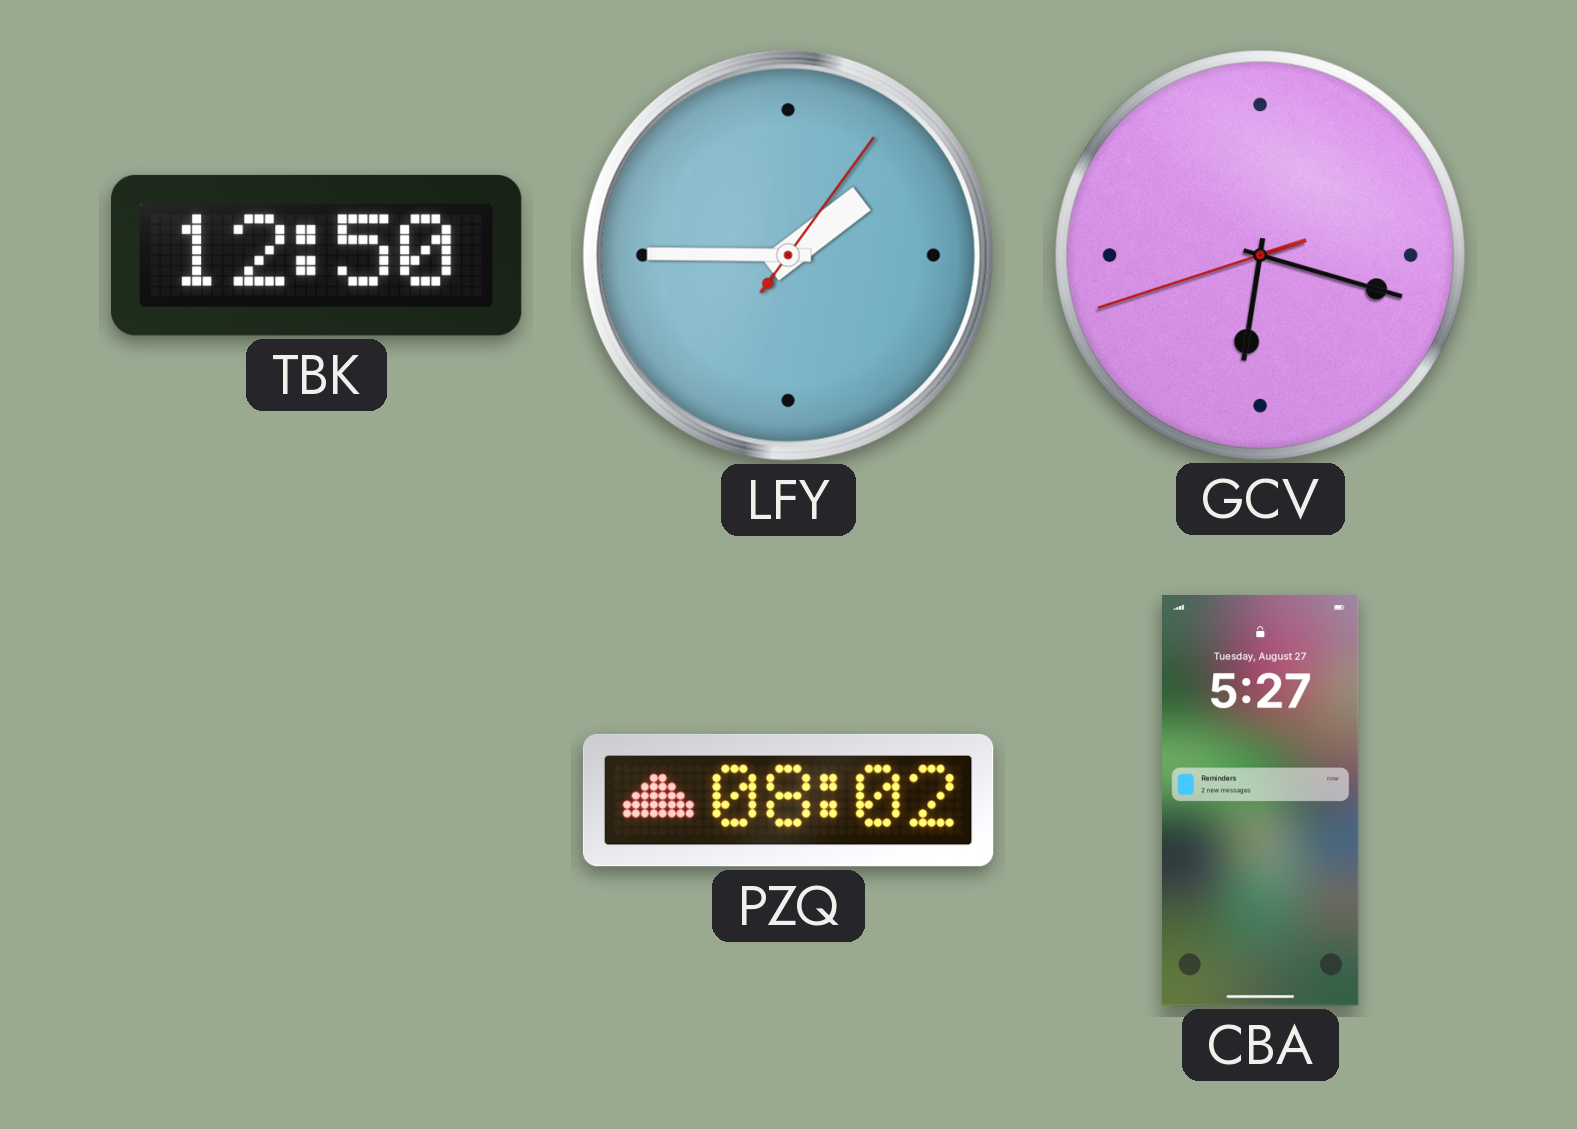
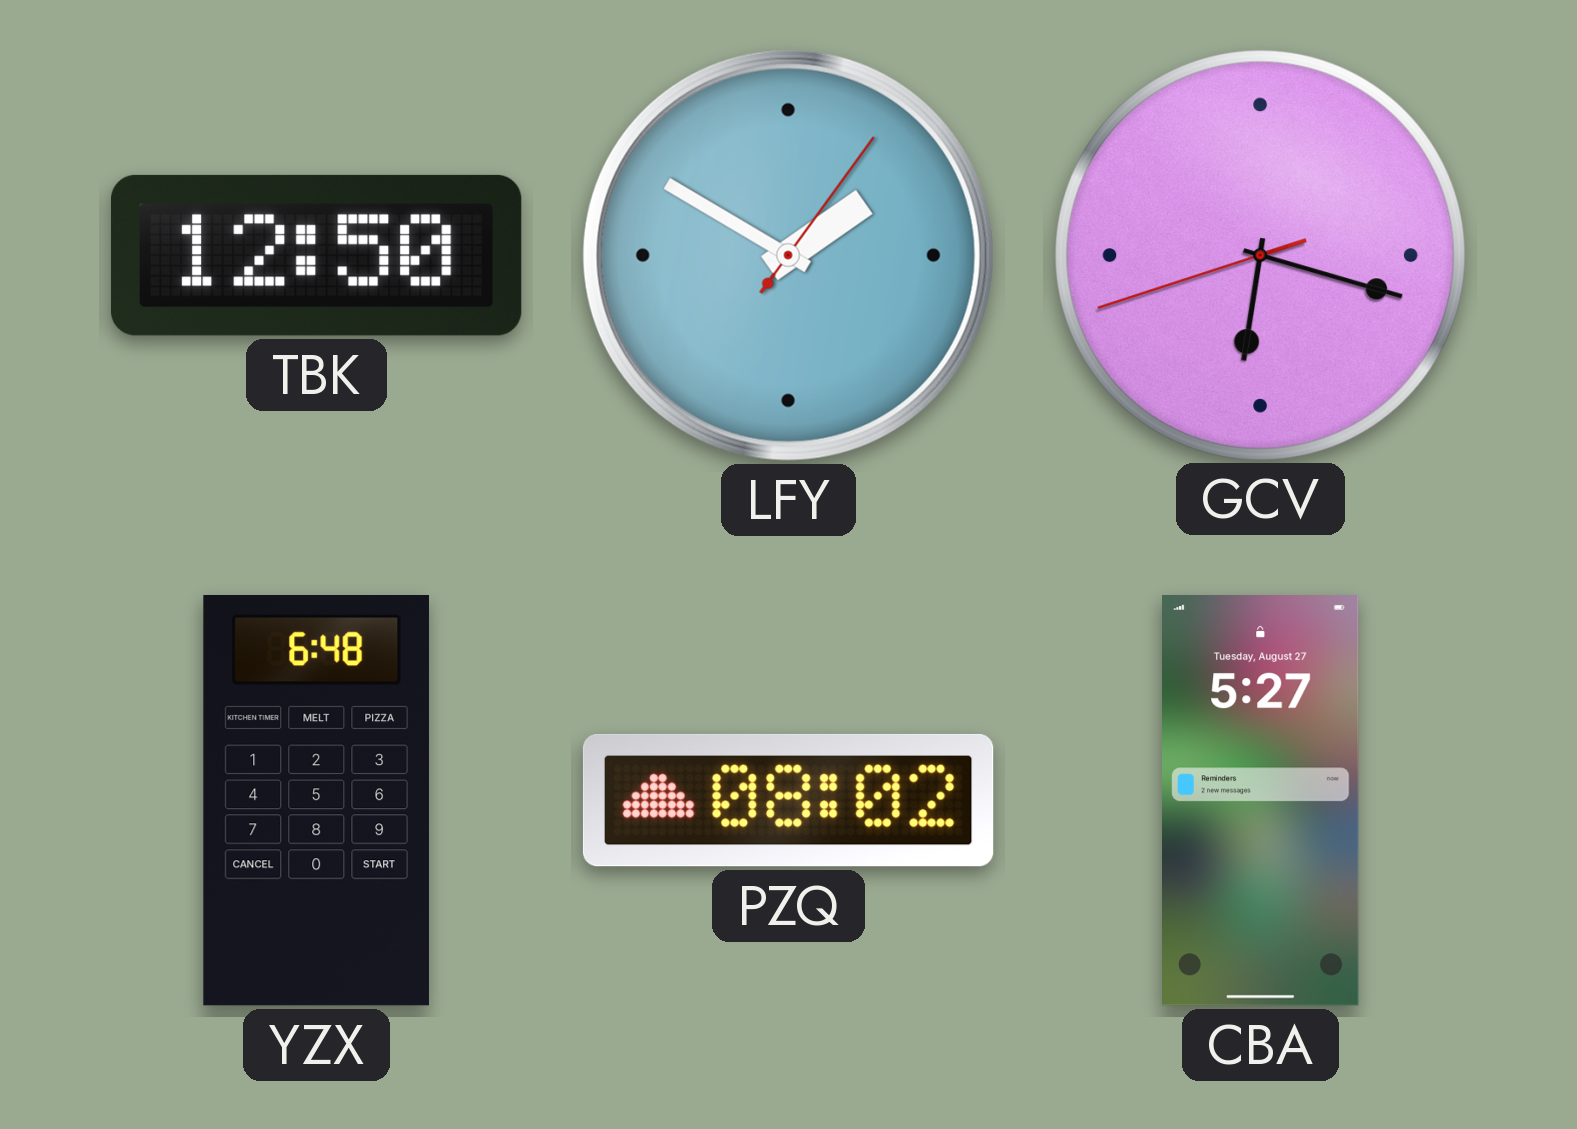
LFY: 1:45 -> 1:50 (788, 255)
YZX: none -> 6:48 (316, 801)
